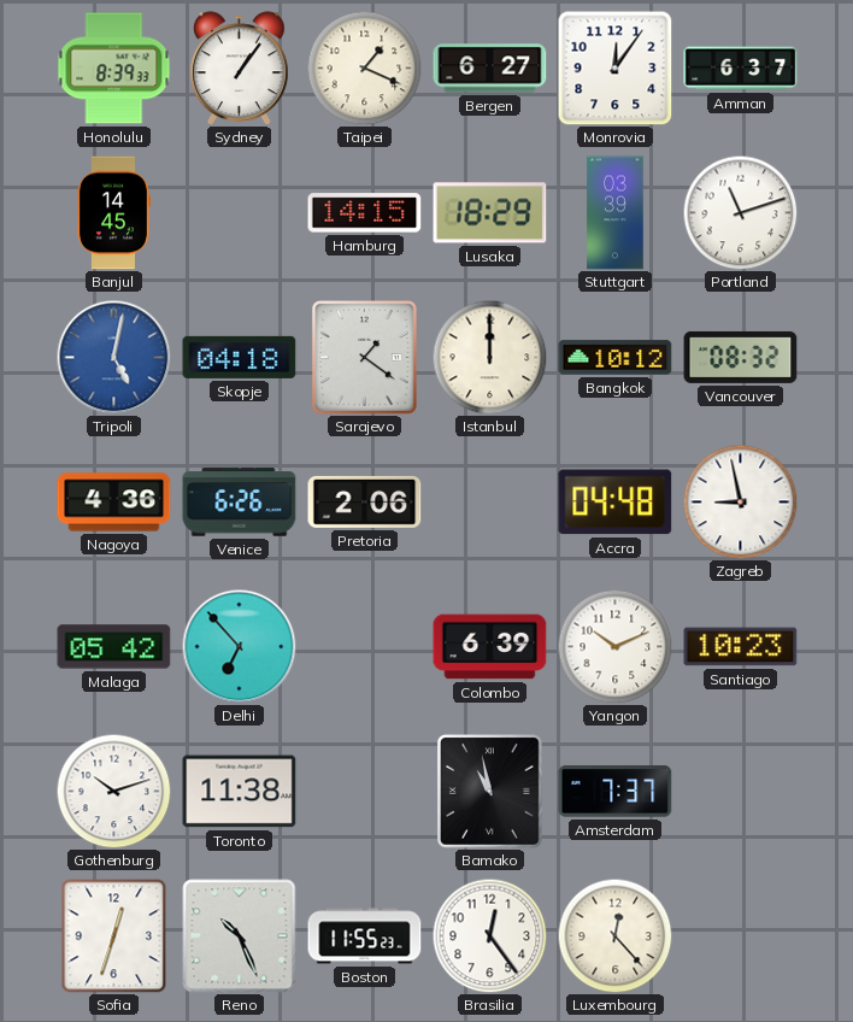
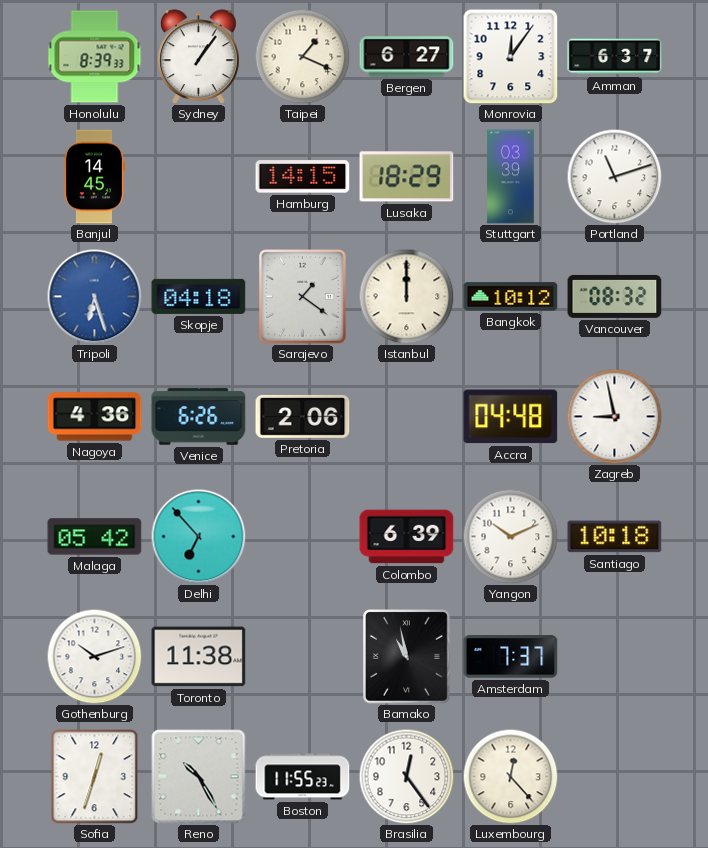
Tripoli: 5:02 -> 6:27 (94, 296)
Santiago: 10:23 -> 10:18 (615, 537)
Reno: 10:26 -> 10:25 (199, 777)
